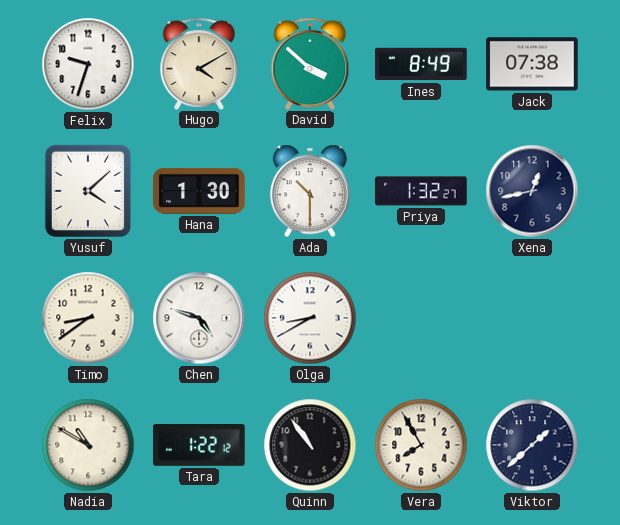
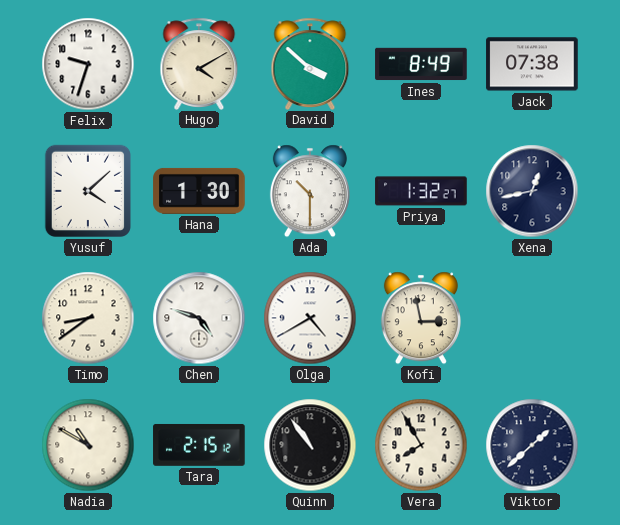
Olga: 8:40 -> 4:40 (310, 318)
Kofi: none -> 2:58 (421, 318)
Tara: 1:22 -> 2:15 (199, 445)
